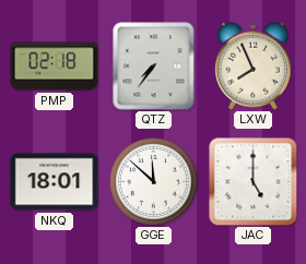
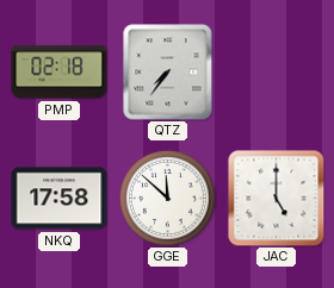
LXW: 7:56 -> none (254, 65)
NKQ: 18:01 -> 17:58 (60, 199)
